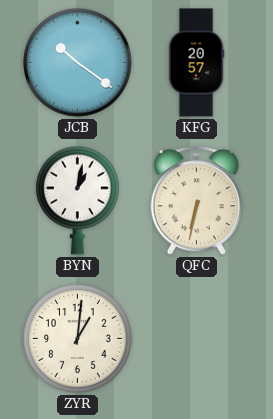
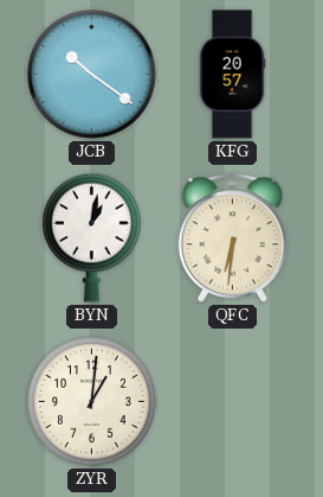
QFC: 6:32 -> 6:31 (233, 238)
